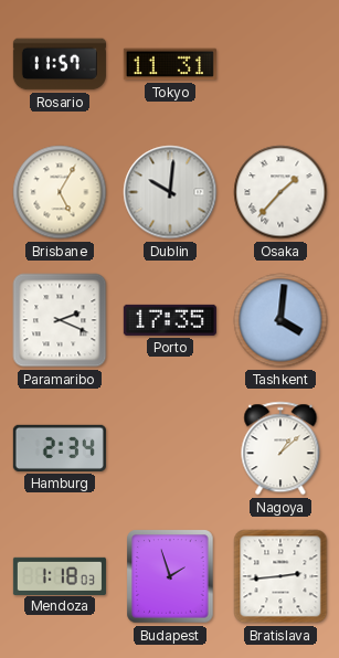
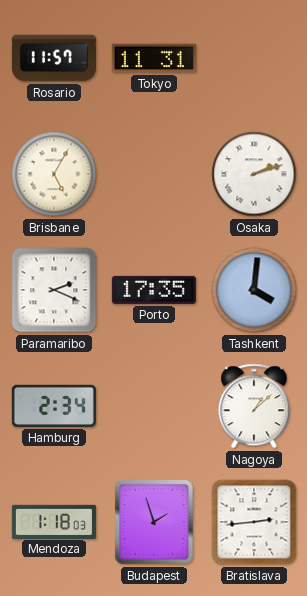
Dublin: 10:01 -> none (170, 192)
Osaka: 1:37 -> 2:12 (254, 174)
